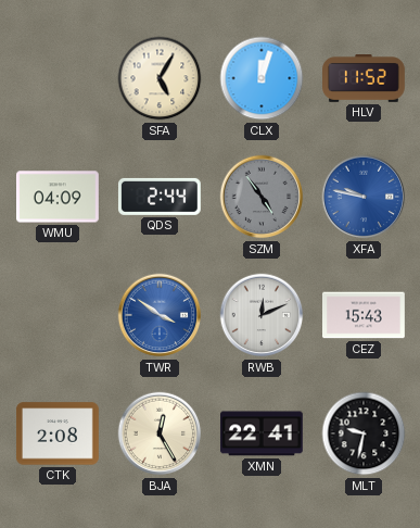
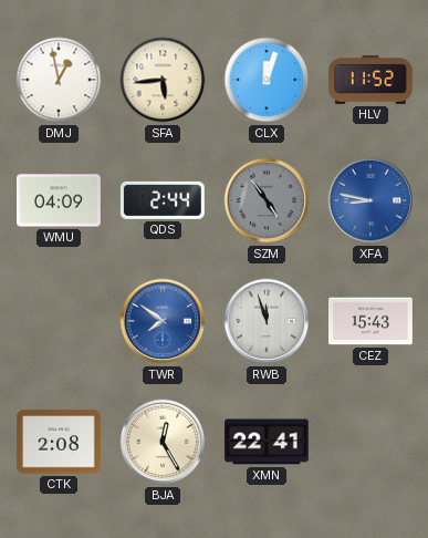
DMJ: none -> 12:58 (59, 80)
SFA: 5:05 -> 5:44 (163, 80)
XFA: 9:47 -> 8:47 (370, 200)
TWR: 3:51 -> 7:51 (163, 321)
RWB: 12:11 -> 11:57 (267, 321)
MLT: 9:32 -> none (364, 433)
